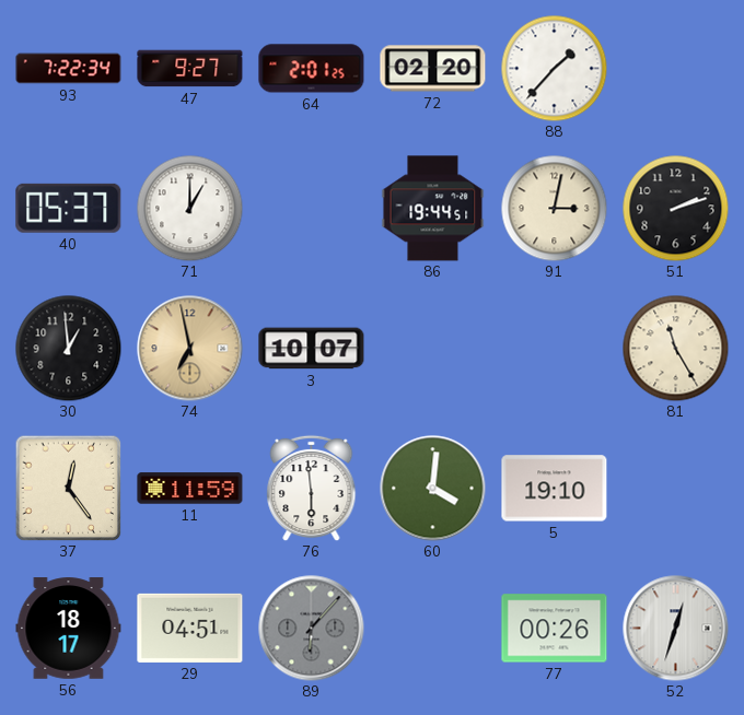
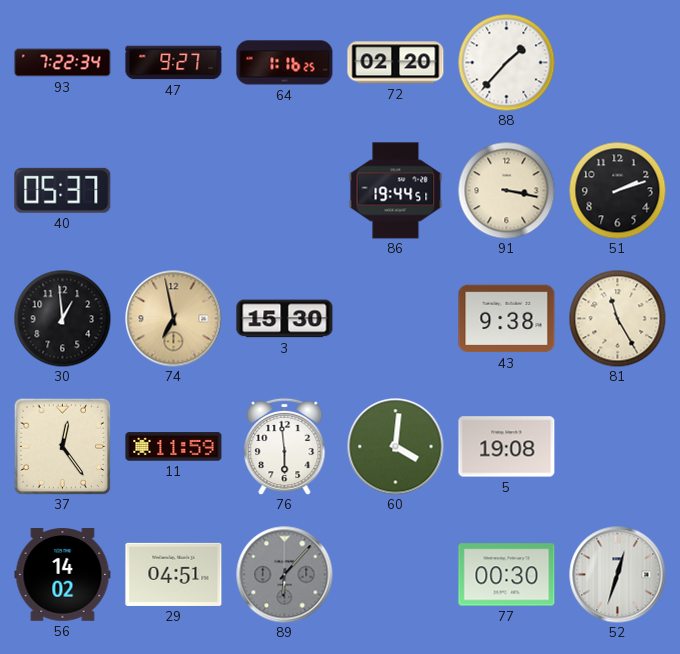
64: 2:01 -> 1:16 (285, 63)
71: 1:00 -> none (189, 208)
91: 3:02 -> 3:17 (506, 190)
3: 10:07 -> 15:30 (285, 319)
43: none -> 9:38 (507, 319)
5: 19:10 -> 19:08 (507, 447)
56: 18:17 -> 14:02 (63, 575)
77: 00:26 -> 00:30 (507, 575)
